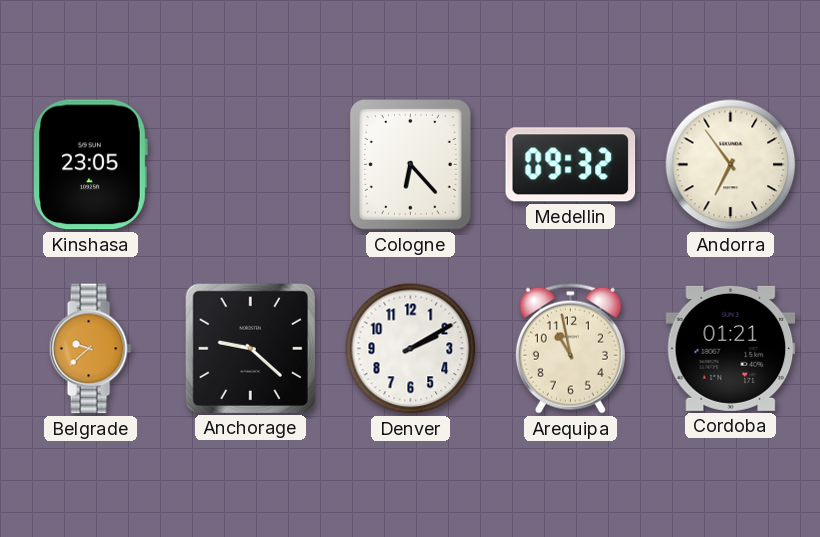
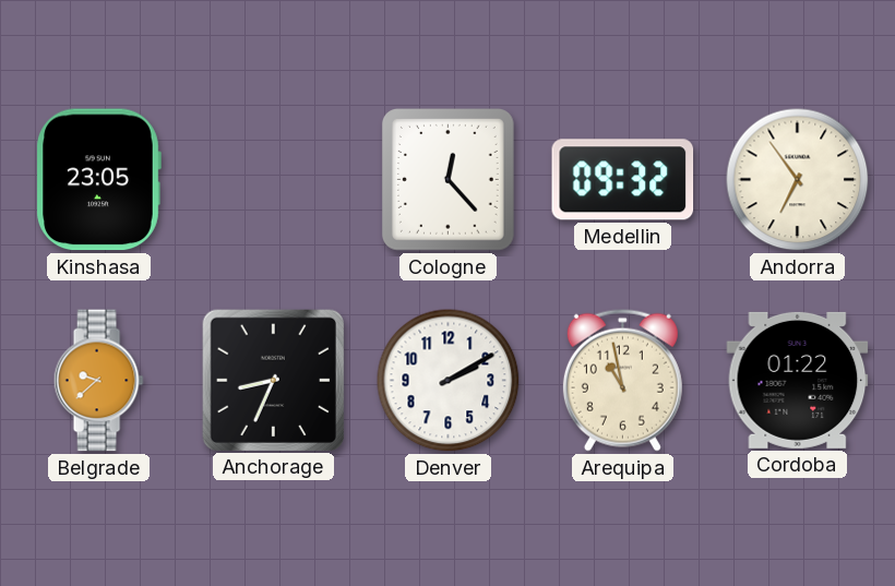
Cologne: 6:23 -> 12:23 (449, 180)
Anchorage: 9:22 -> 8:34 (273, 380)
Cordoba: 01:21 -> 01:22 (798, 380)
